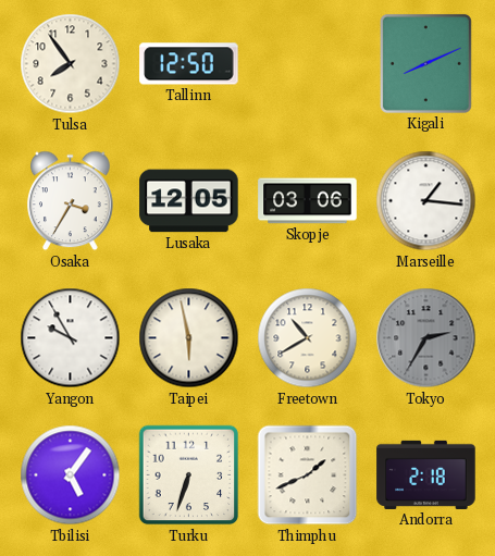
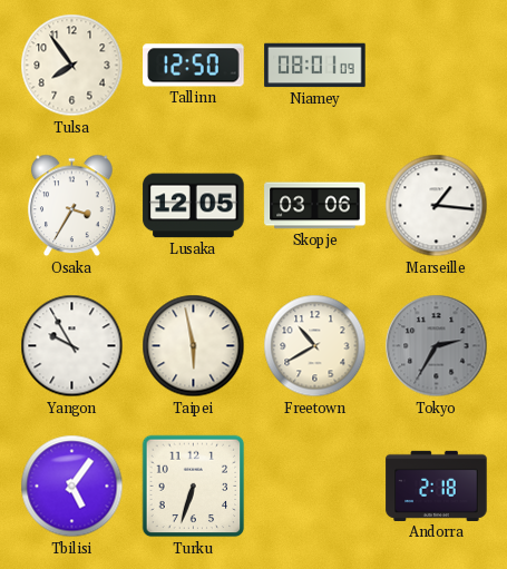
Niamey: none -> 08:01 (315, 66)
Kigali: 8:11 -> none (425, 63)
Thimphu: 1:41 -> none (308, 475)
